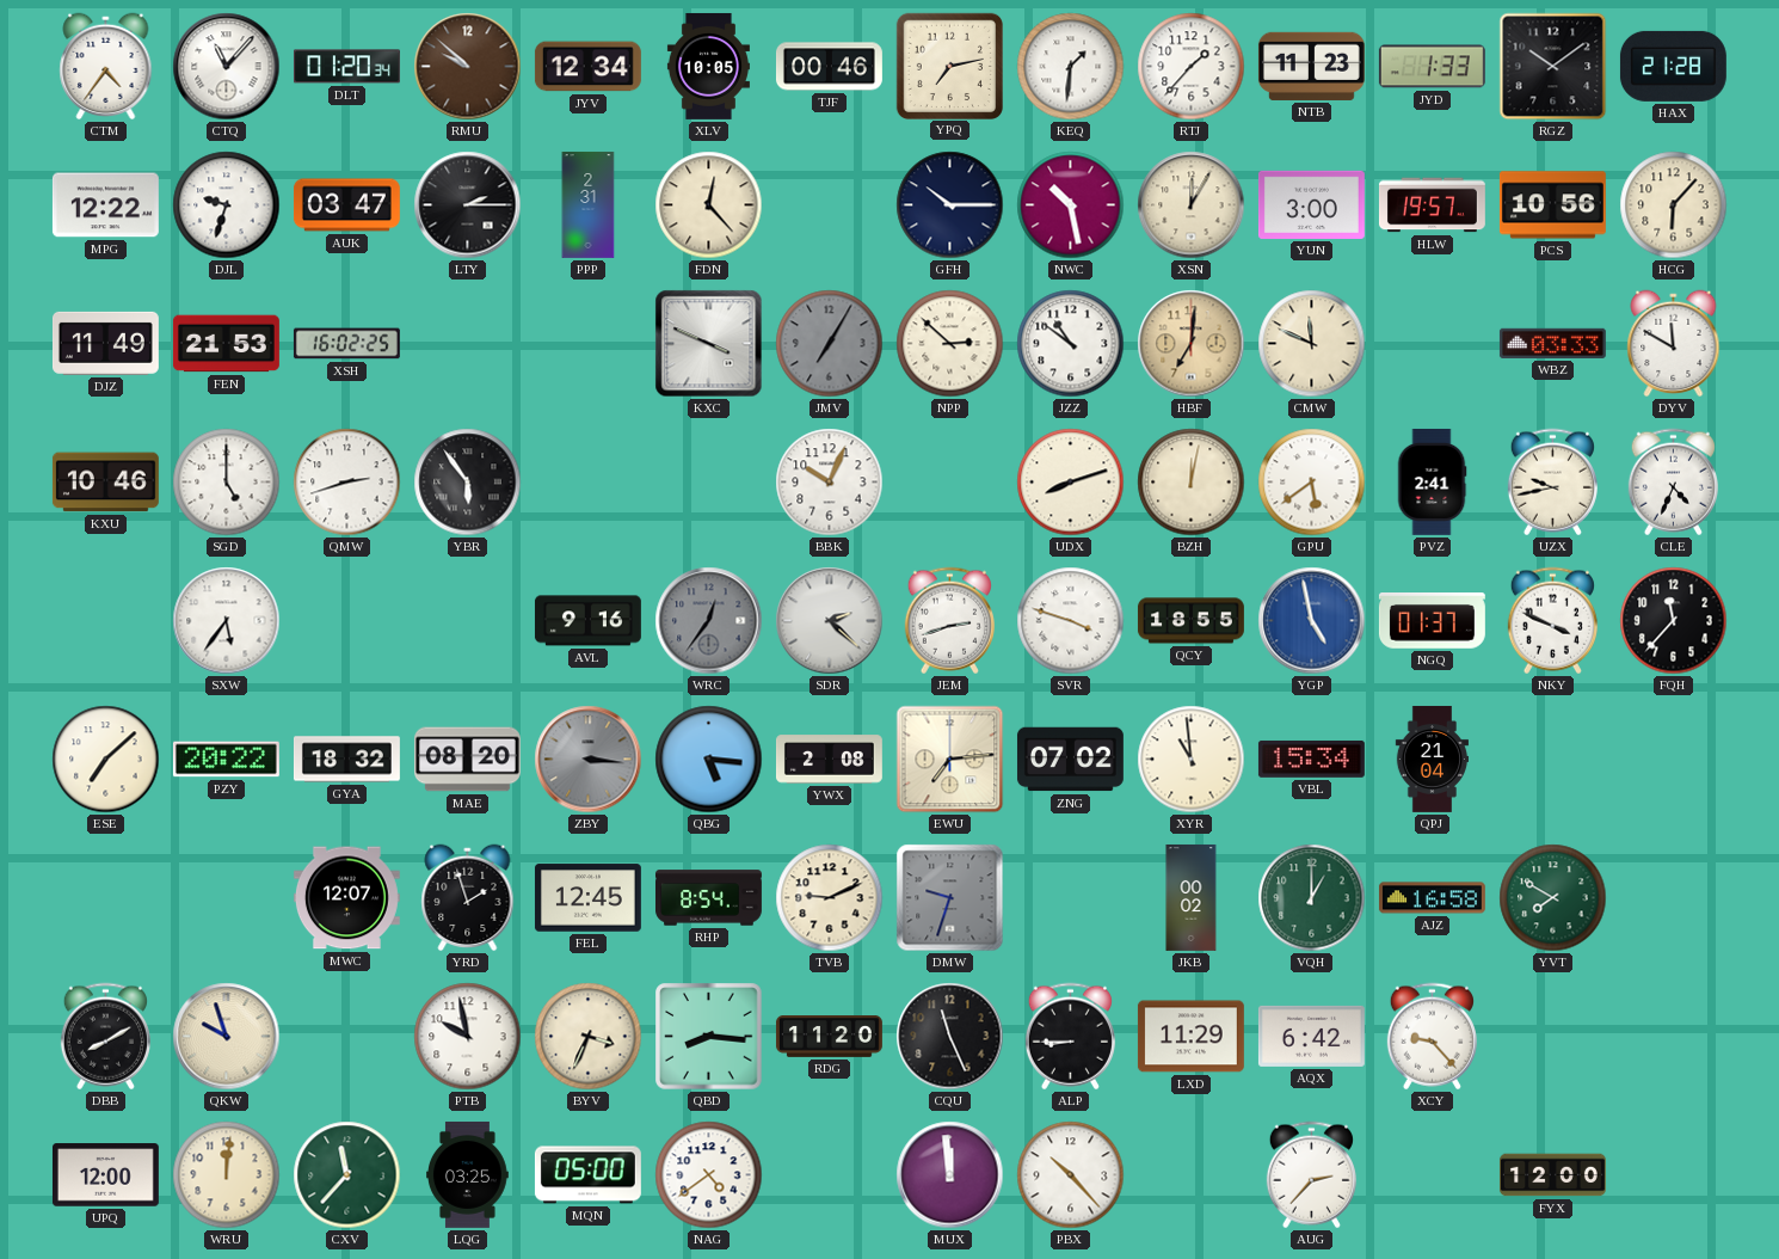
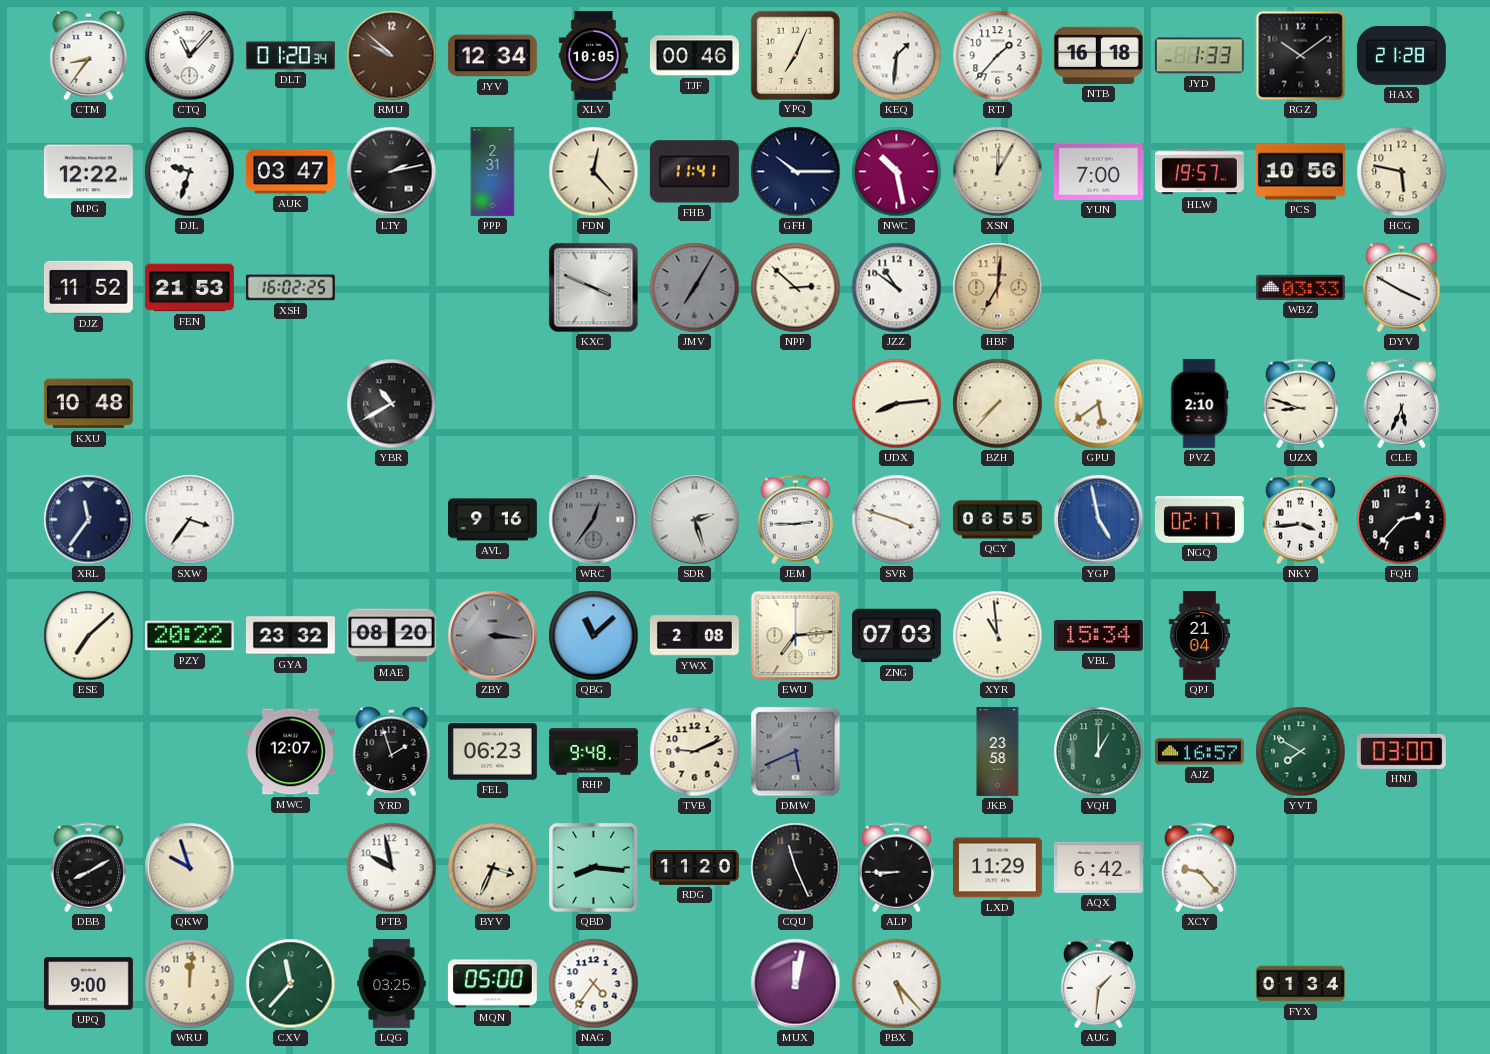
CTM: 4:36 -> 8:36 (89, 56)
YPQ: 7:13 -> 7:04 (795, 55)
NTB: 11:23 -> 16:18 (1098, 55)
LTY: 2:15 -> 2:13 (392, 172)
FHB: none -> 11:41 (694, 172)
YUN: 3:00 -> 7:00 (1098, 171)
HCG: 6:07 -> 5:47 (1402, 172)
DJZ: 11:49 -> 11:52 (88, 287)
CMW: 11:49 -> none (1312, 344)
DYV: 11:50 -> 3:50 (1402, 288)
KXU: 10:46 -> 10:48 (88, 404)
SGD: 5:00 -> none (227, 483)
QMW: 2:42 -> none (347, 483)
YBR: 5:54 -> 10:40 (392, 404)
BBK: 10:04 -> none (830, 483)
UDX: 8:12 -> 8:14 (897, 404)
BZH: 12:02 -> 7:37 (998, 404)
PVZ: 2:41 -> 2:10 (1199, 403)
UZX: 9:43 -> 8:48 (1300, 404)
CLE: 4:34 -> 5:34 (1401, 404)
XRL: none -> 11:36 (89, 520)
SXW: 5:36 -> 3:36 (190, 520)
SDR: 2:22 -> 2:27 (695, 520)
JEM: 2:42 -> 2:45 (795, 520)
QCY: 18:55 -> 06:55 (997, 520)
NGQ: 01:37 -> 02:17 (1199, 520)
NKY: 3:49 -> 3:44 (1300, 520)
FQH: 11:37 -> 2:37 (1402, 520)
GYA: 18:32 -> 23:32 (290, 636)
QBG: 5:16 -> 11:08 (594, 636)
ZNG: 07:02 -> 07:03 (896, 636)
FEL: 12:45 -> 06:23 (492, 752)
RHP: 8:54 -> 9:48 (593, 752)
DMW: 9:33 -> 5:41 (796, 752)
JKB: 00:02 -> 23:58 (998, 752)
AJZ: 16:58 -> 16:57 (1199, 752)
HNJ: none -> 03:00 (1401, 751)
UPQ: 12:00 -> 9:00 (88, 984)
NAG: 4:39 -> 4:36 (594, 984)
MUX: 11:59 -> 12:02 (796, 984)
PBX: 10:23 -> 5:23 (897, 984)
AUG: 2:37 -> 1:31 (1098, 984)
FYX: 12:00 -> 01:34 (1300, 984)
